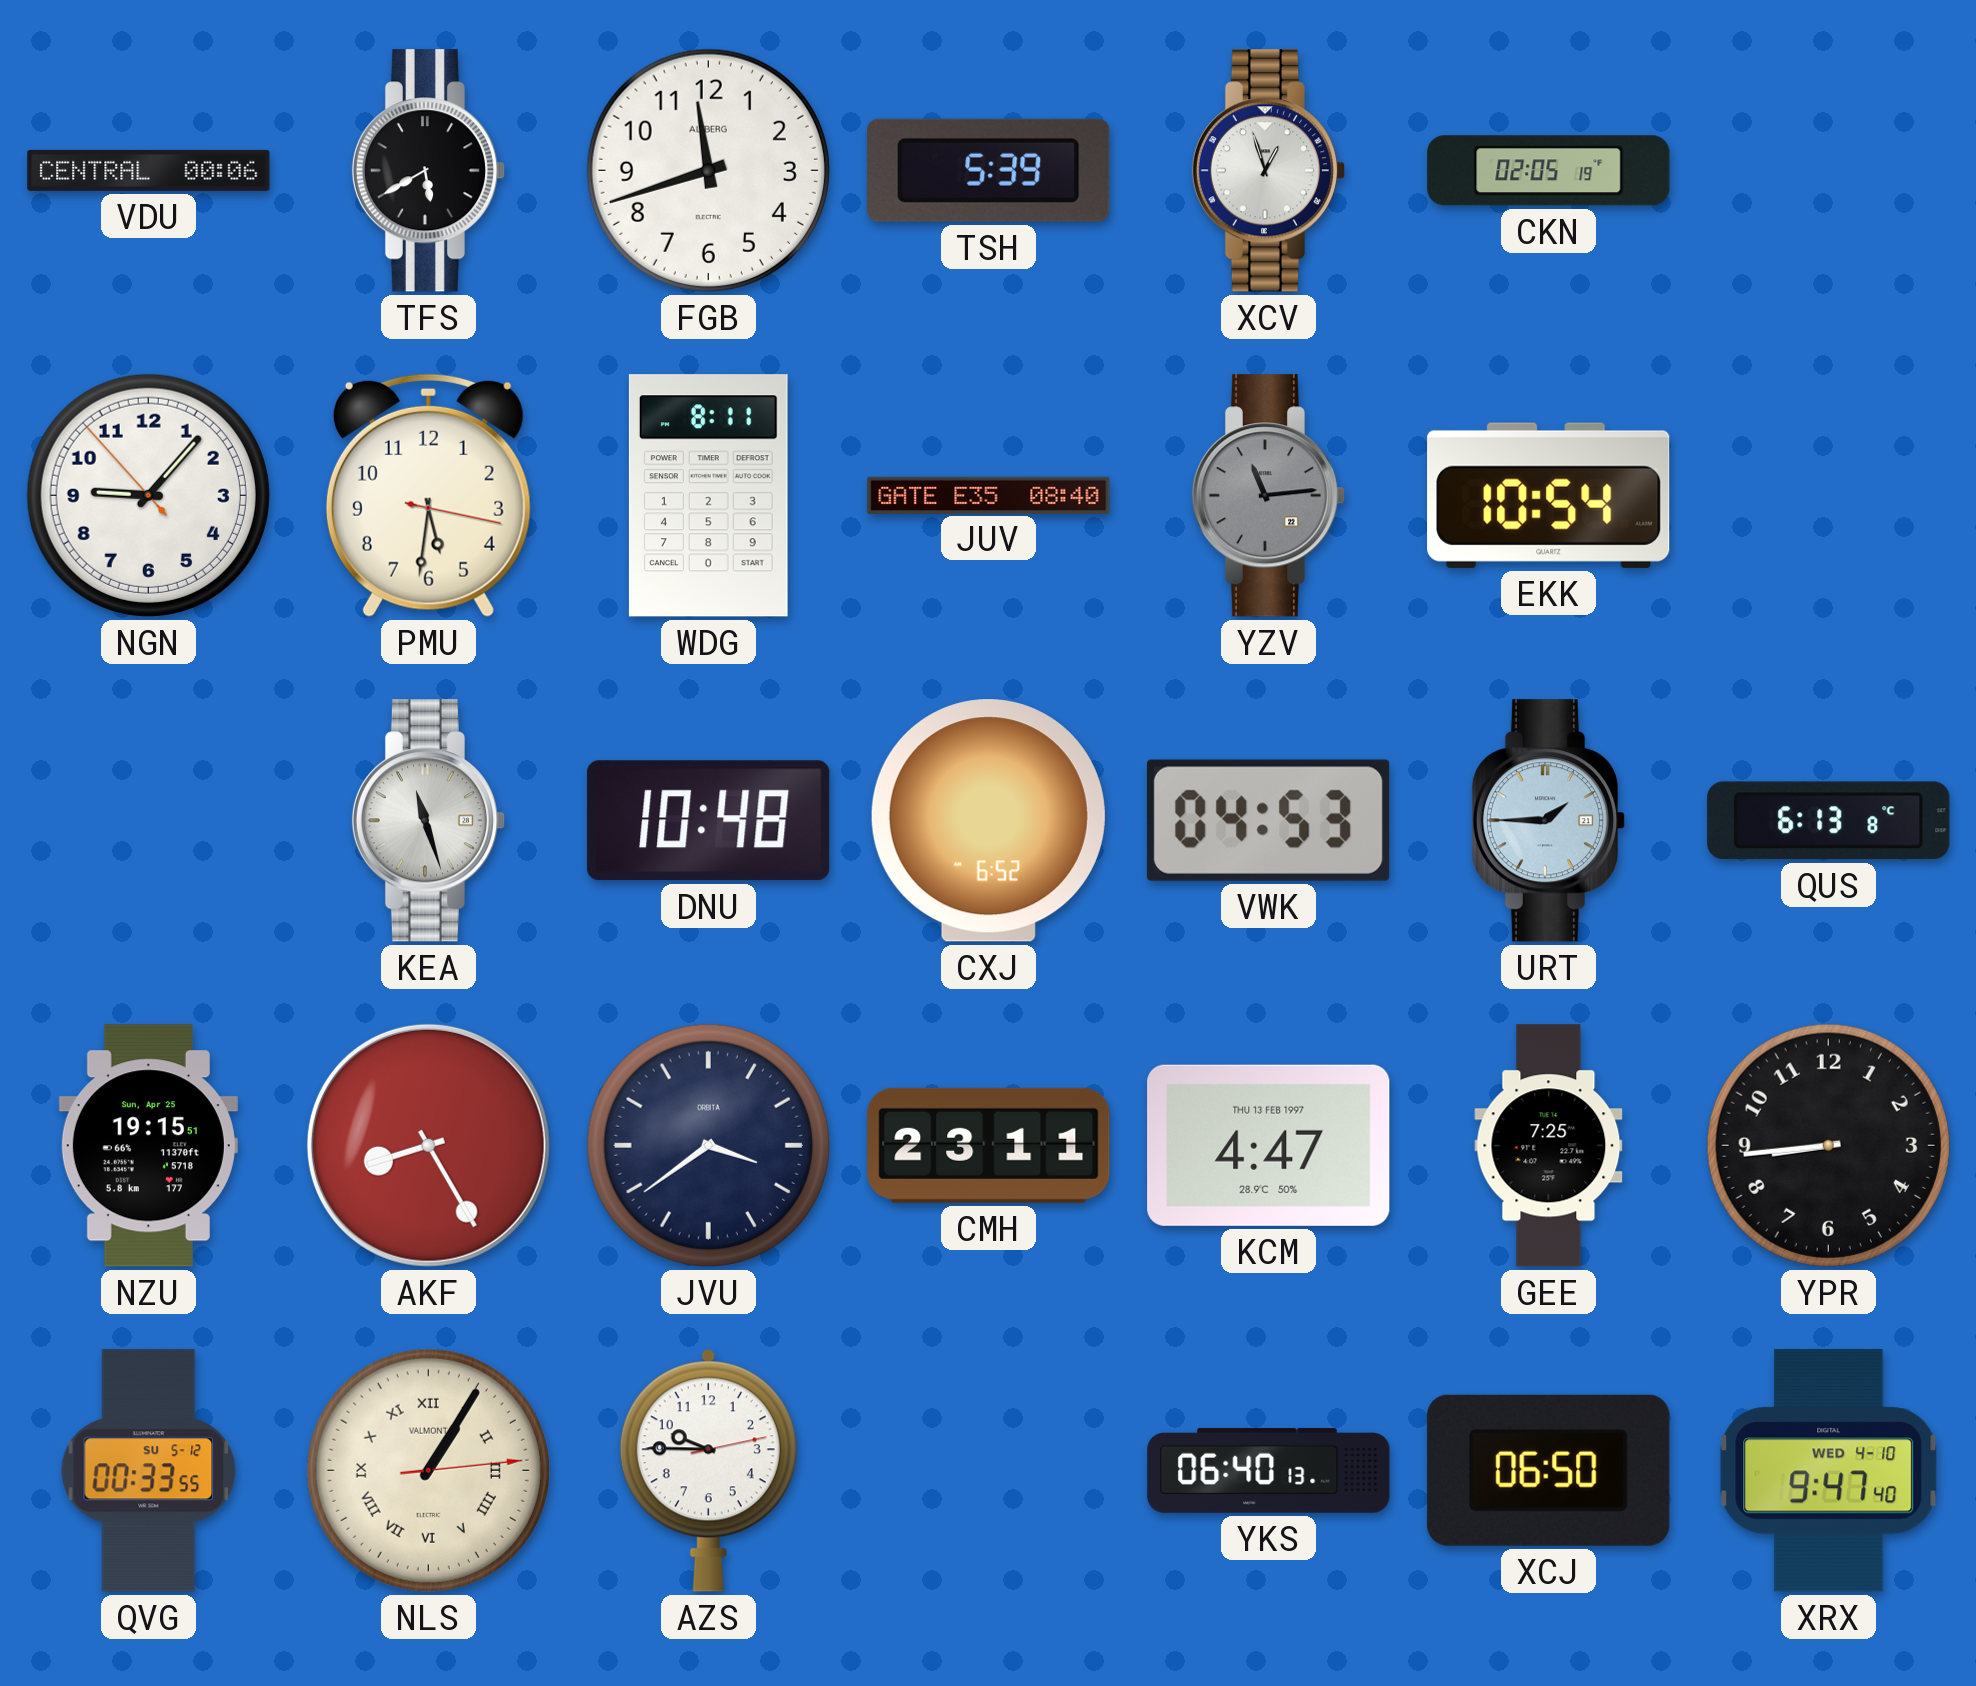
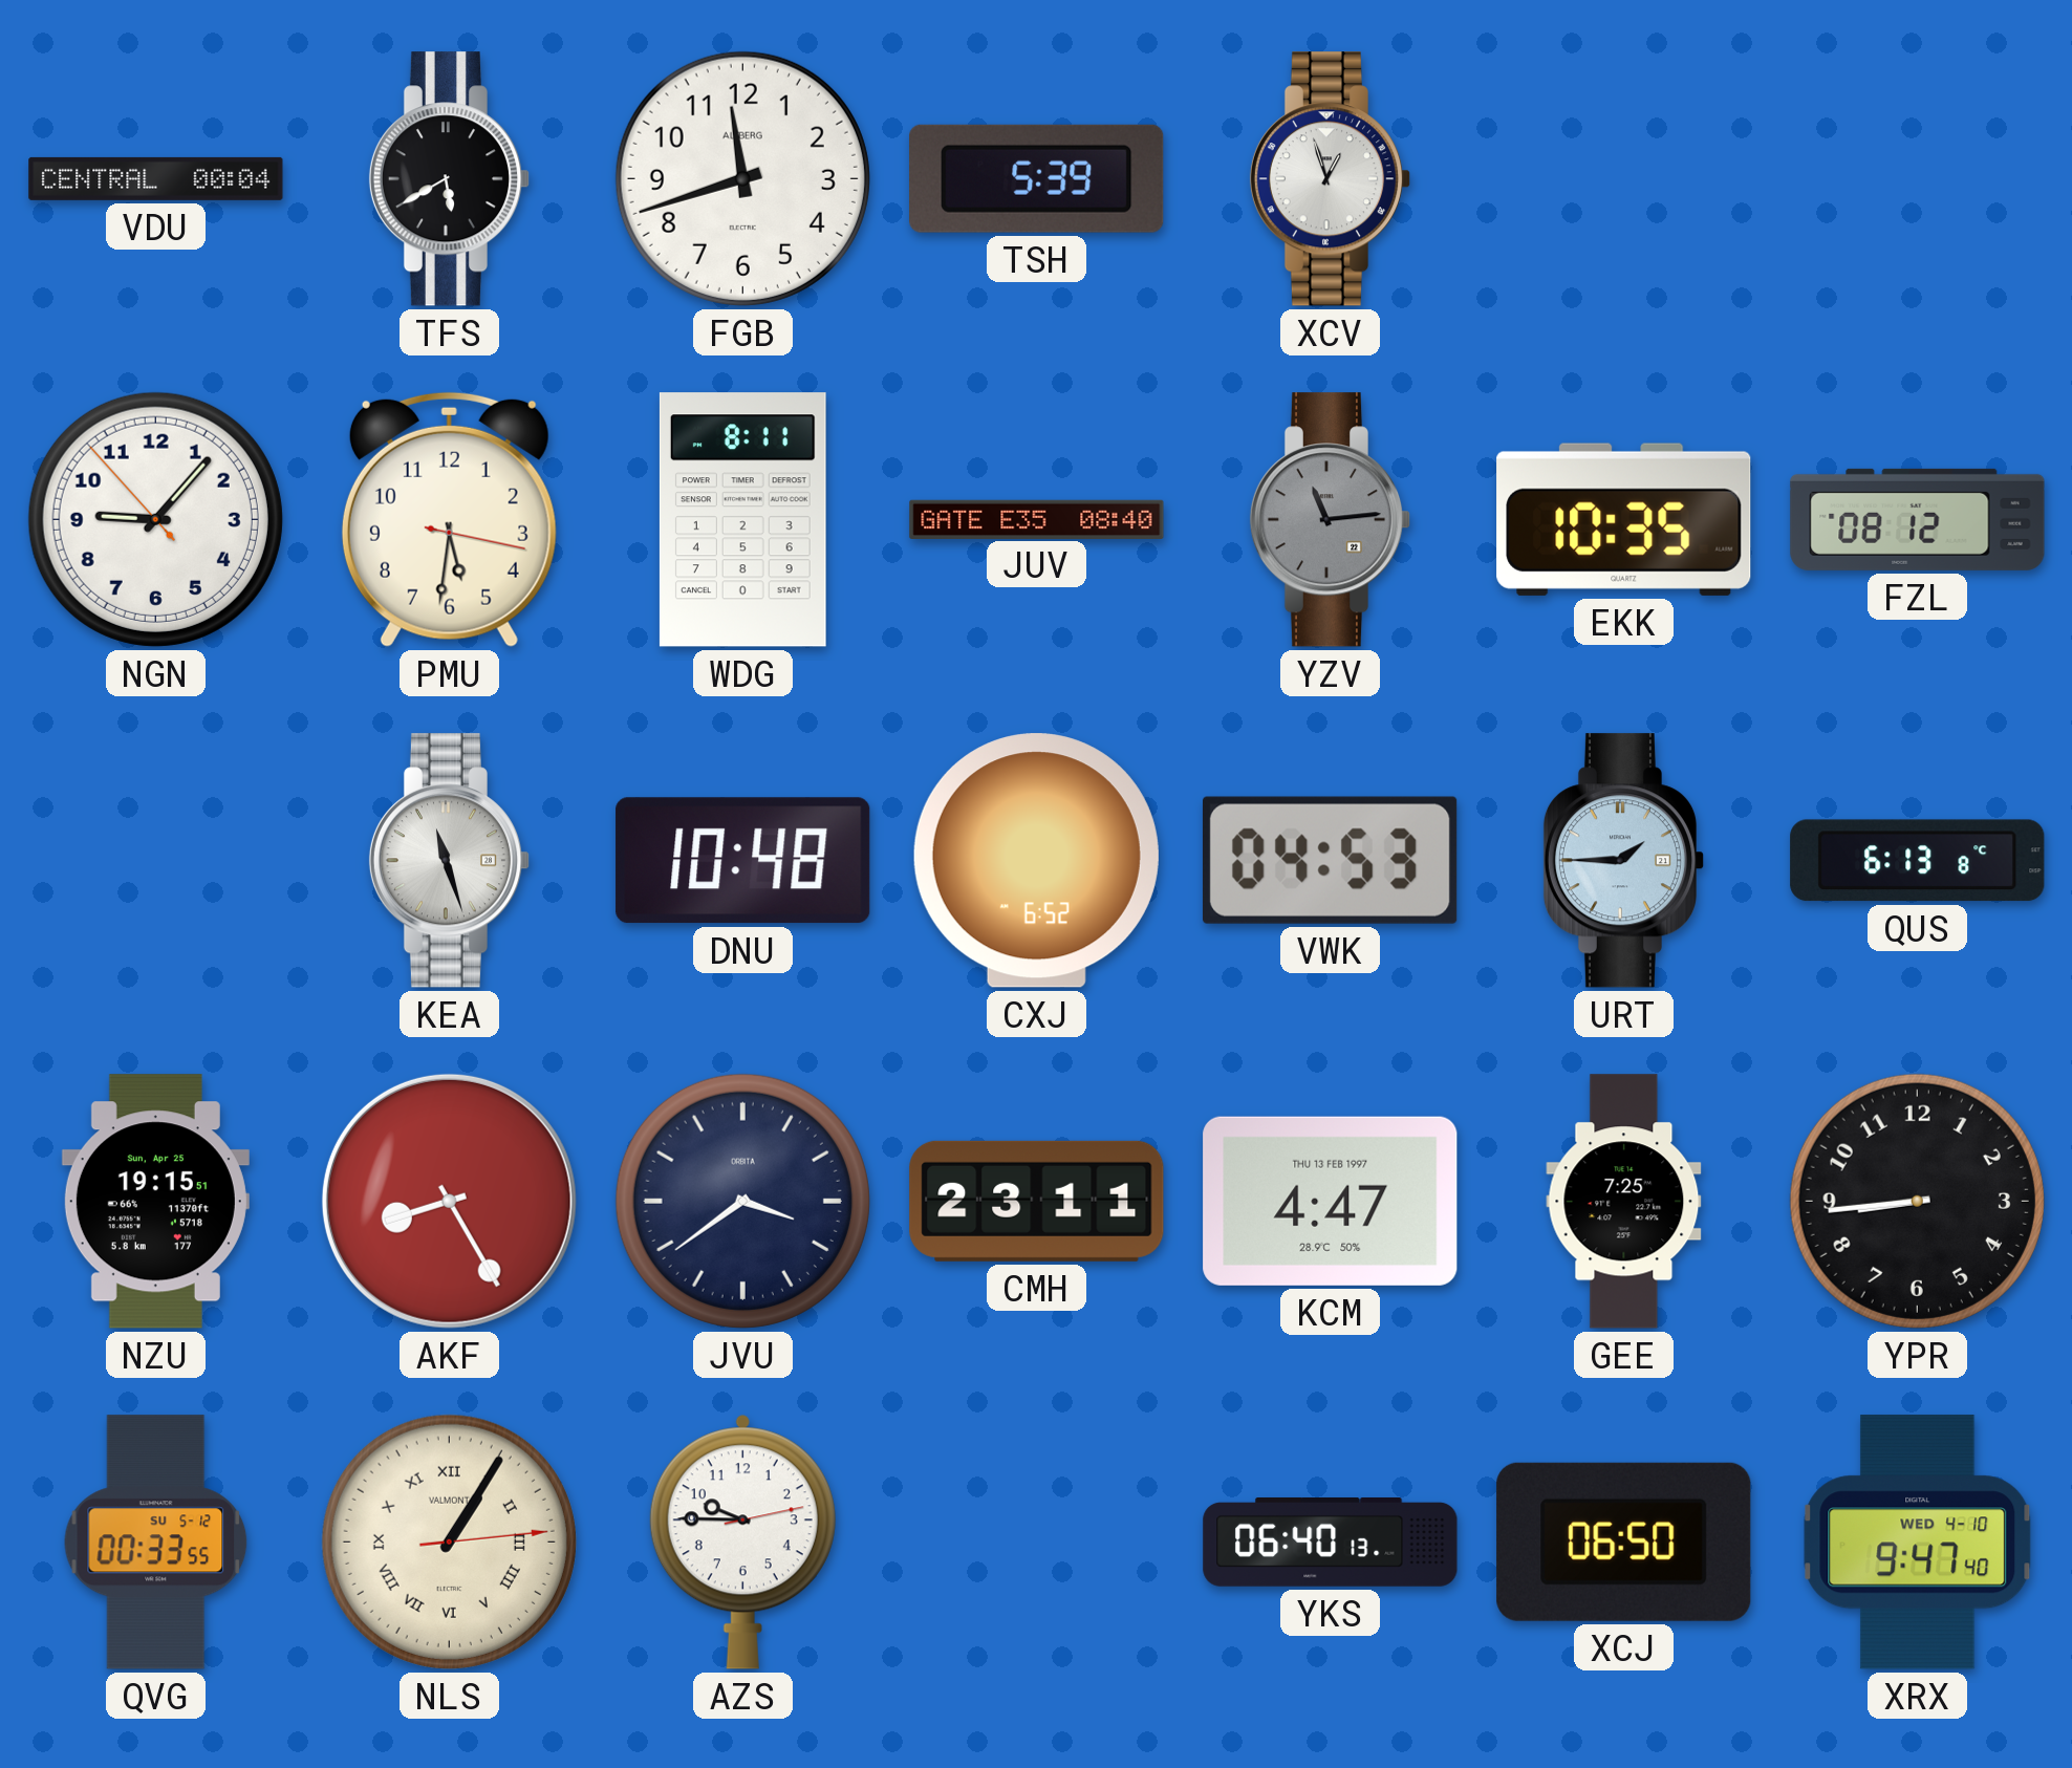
VDU: 00:06 -> 00:04 (156, 178)
CKN: 02:05 -> none (1549, 171)
EKK: 10:54 -> 10:35 (1624, 519)
FZL: none -> 08:12 (1918, 519)
